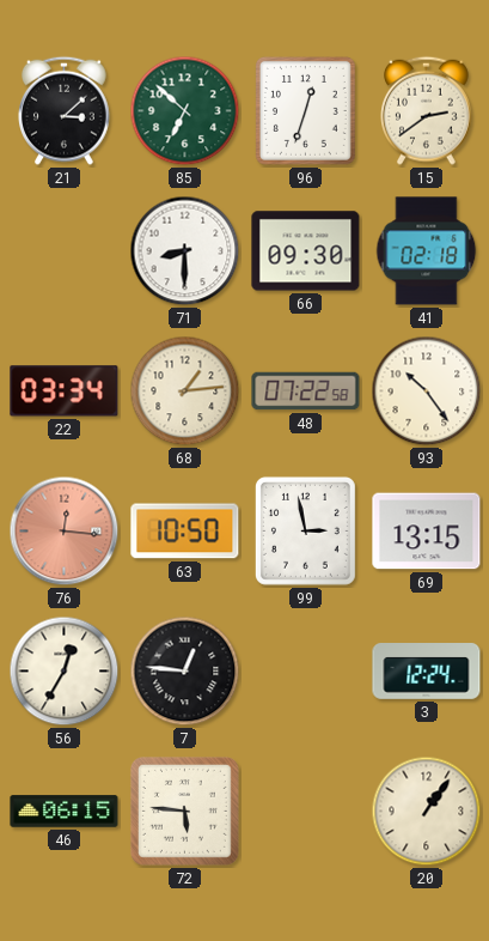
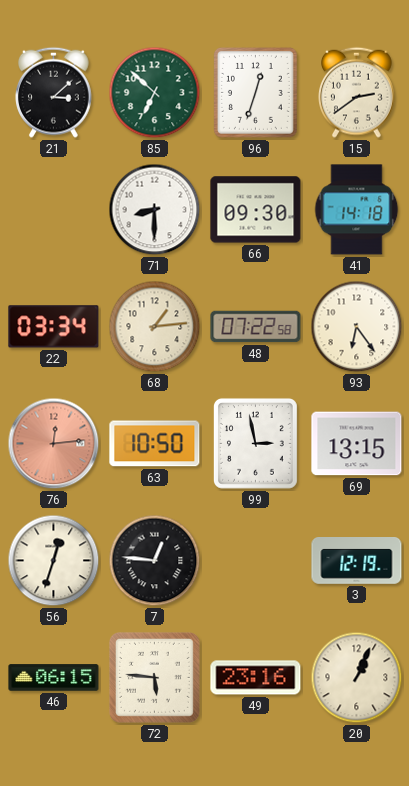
41: 02:18 -> 14:18 (357, 210)
93: 10:24 -> 6:24 (357, 327)
76: 12:16 -> 12:14 (54, 444)
56: 12:35 -> 12:33 (54, 561)
3: 12:24 -> 12:19 (357, 561)
49: none -> 23:16 (256, 678)
20: 1:06 -> 1:04 (357, 678)
